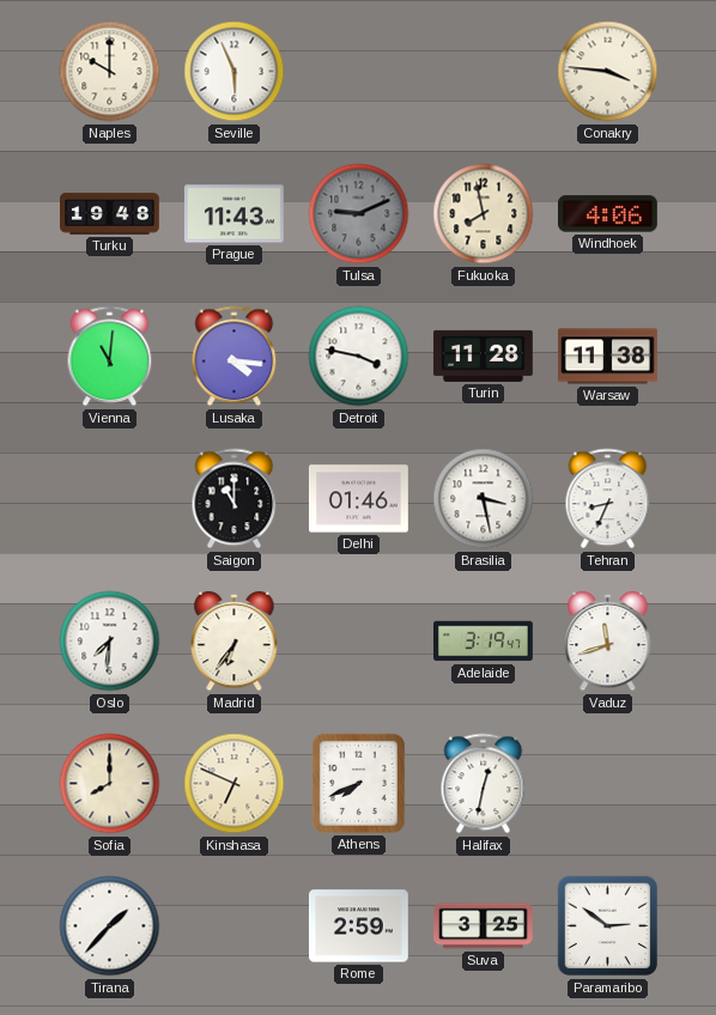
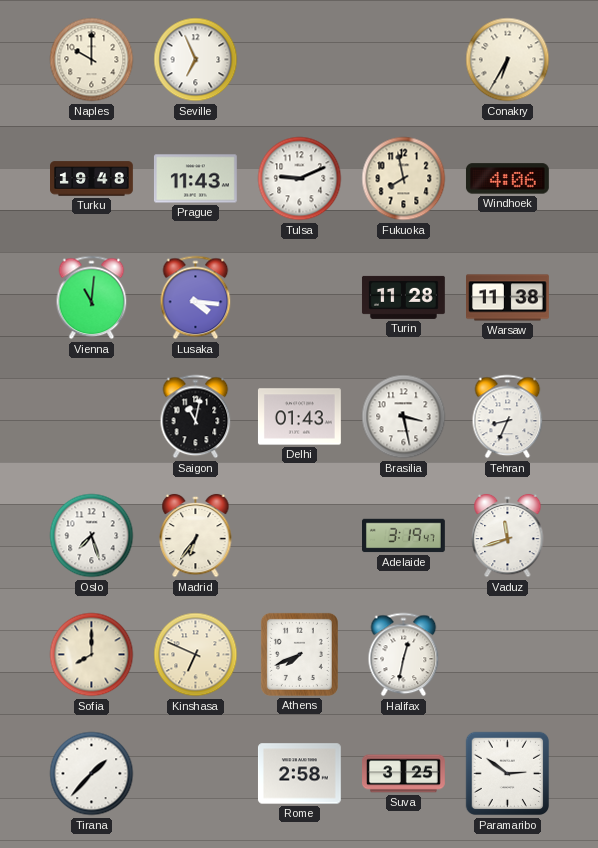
Seville: 5:56 -> 6:56 (196, 60)
Conakry: 3:46 -> 6:35 (508, 60)
Tulsa dial: grey -> white (300, 179)
Detroit: 3:47 -> none (359, 357)
Saigon: 11:00 -> 11:02 (196, 417)
Delhi: 01:46 -> 01:43 (300, 417)
Oslo: 7:31 -> 7:27 (92, 536)
Rome: 2:59 -> 2:58 (299, 774)
